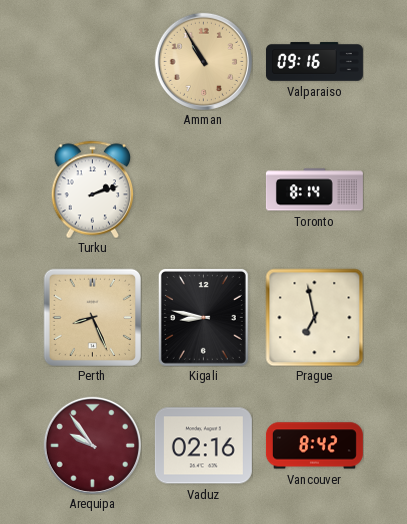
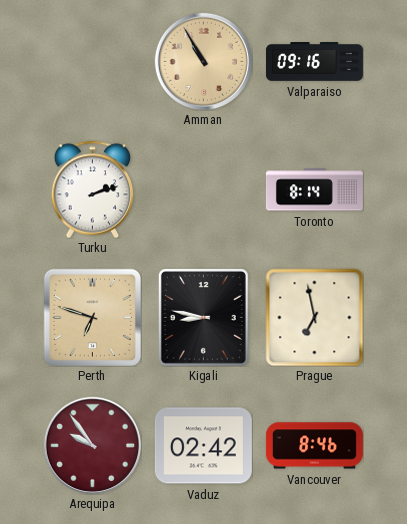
Perth: 8:26 -> 6:48 (92, 317)
Vaduz: 02:16 -> 02:42 (203, 446)
Vancouver: 8:42 -> 8:46 (314, 446)
